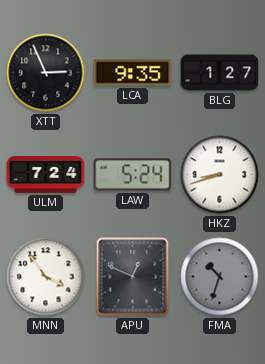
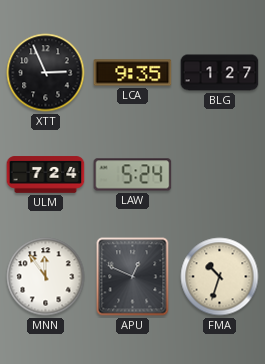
HKZ: 8:42 -> none (220, 175)
MNN: 3:54 -> 11:54 (46, 277)
FMA dial: grey -> cream (220, 277)
